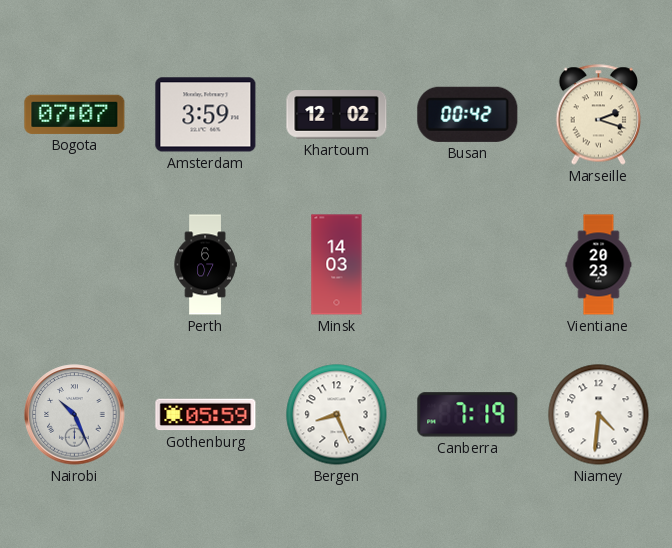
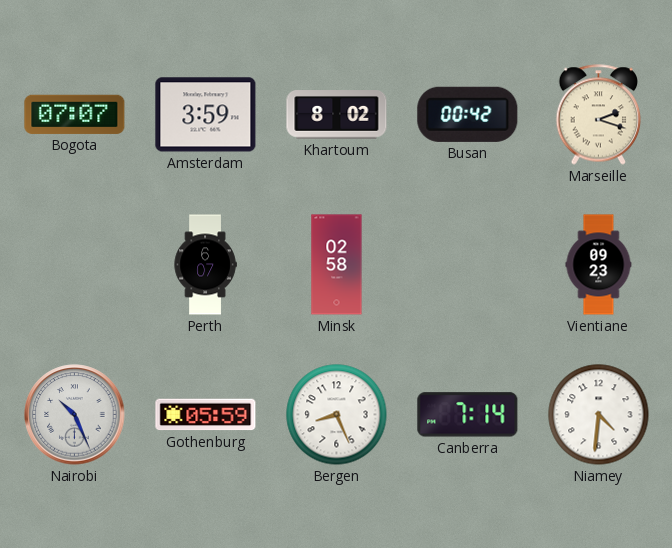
Khartoum: 12:02 -> 8:02 (337, 115)
Minsk: 14:03 -> 02:58 (337, 265)
Vientiane: 20:23 -> 09:23 (599, 265)
Canberra: 7:19 -> 7:14 (468, 415)
